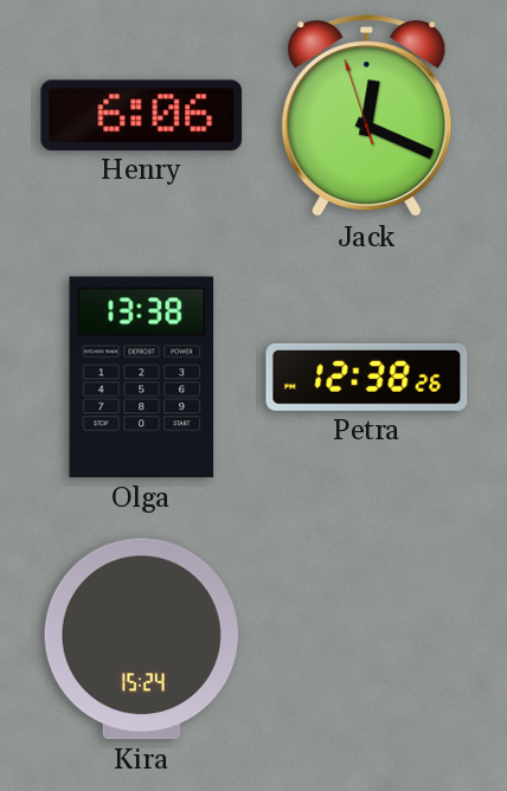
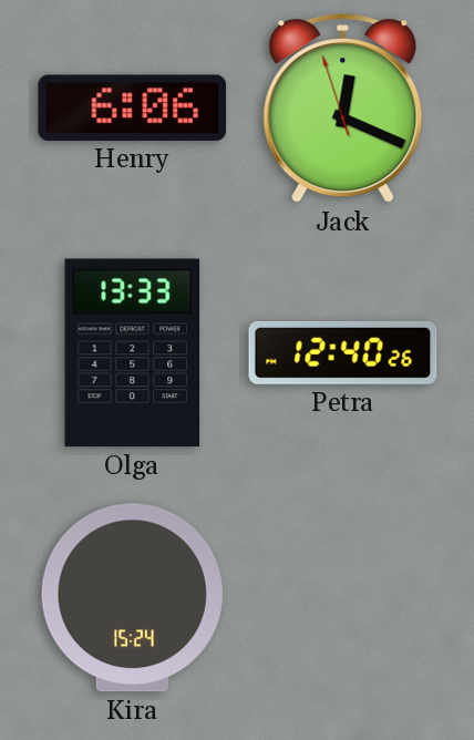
Olga: 13:38 -> 13:33 (133, 353)
Petra: 12:38 -> 12:40 (343, 352)
